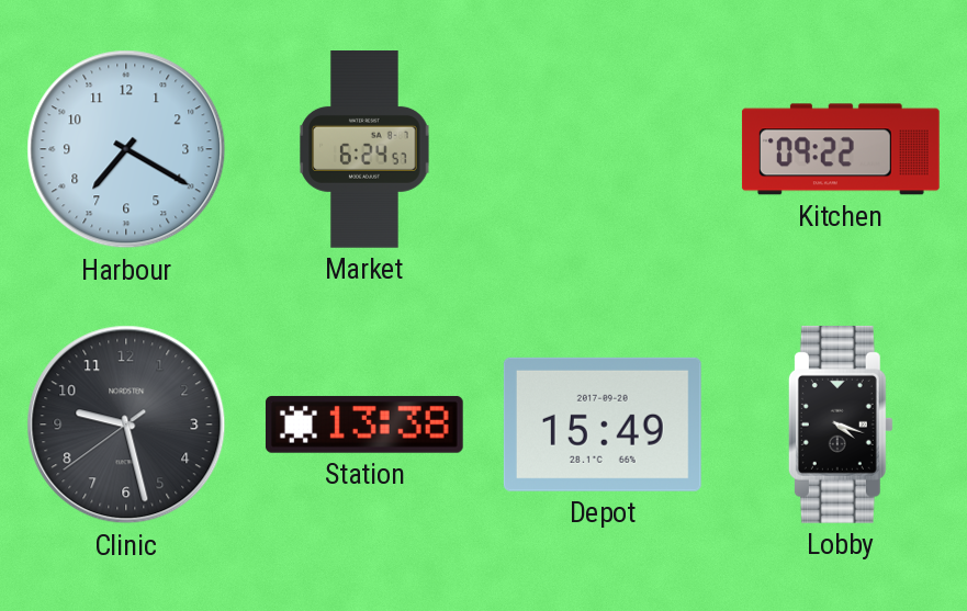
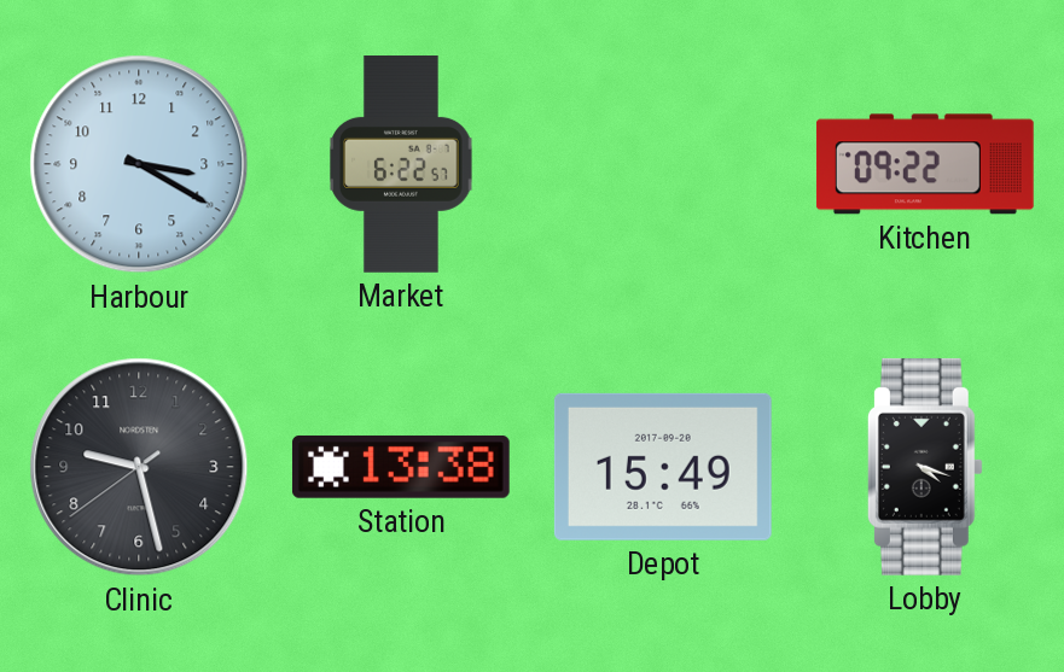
Harbour: 7:20 -> 3:20 (139, 164)
Market: 6:24 -> 6:22 (401, 165)
